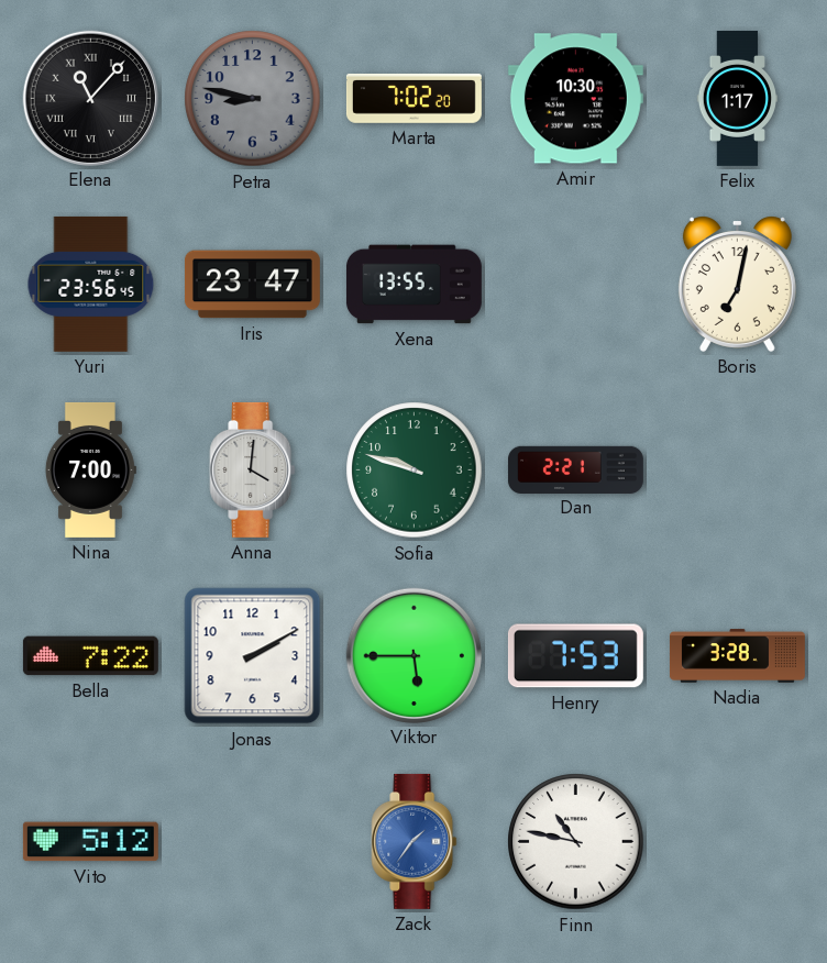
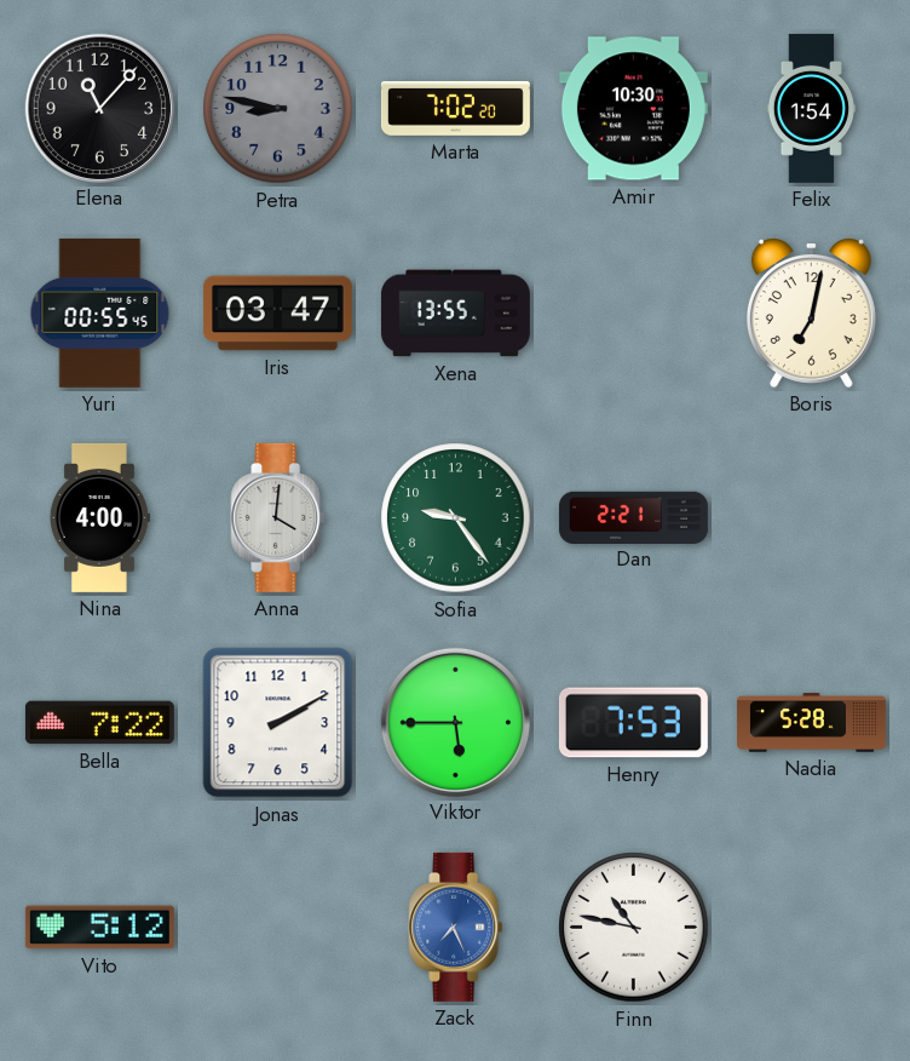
Elena numerals: Roman -> Arabic (99, 108)
Felix: 1:17 -> 1:54 (812, 108)
Yuri: 23:56 -> 00:55 (100, 312)
Iris: 23:47 -> 03:47 (277, 314)
Nina: 7:00 -> 4:00 (99, 517)
Sofia: 9:48 -> 9:24 (456, 518)
Nadia: 3:28 -> 5:28 (811, 723)
Zack: 1:36 -> 7:26 (456, 927)
